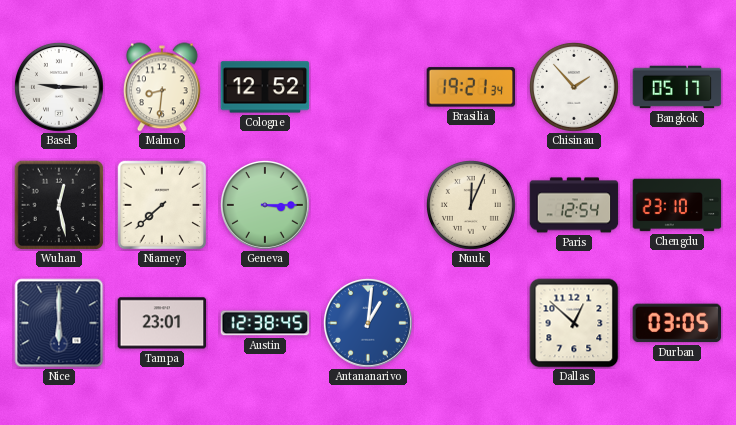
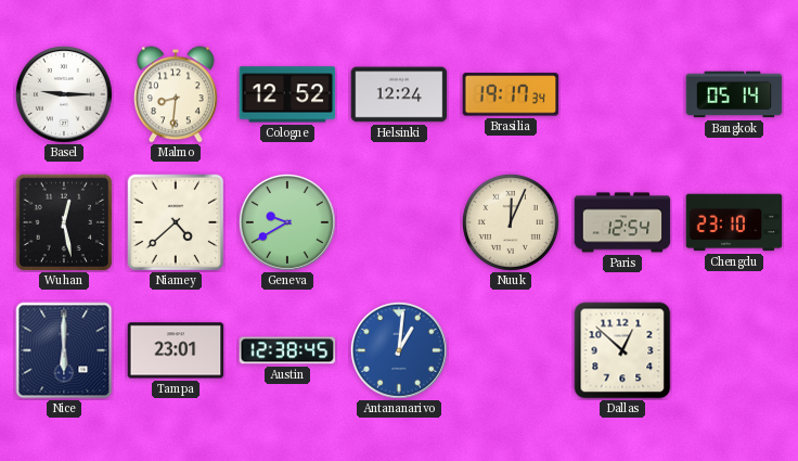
Helsinki: none -> 12:24 (399, 94)
Brasilia: 19:21 -> 19:17 (511, 94)
Chisinau: 1:53 -> none (574, 87)
Bangkok: 05:17 -> 05:14 (734, 94)
Niamey: 7:38 -> 4:38 (176, 222)
Geneva: 3:15 -> 9:40 (287, 222)
Durban: 03:05 -> none (677, 323)
